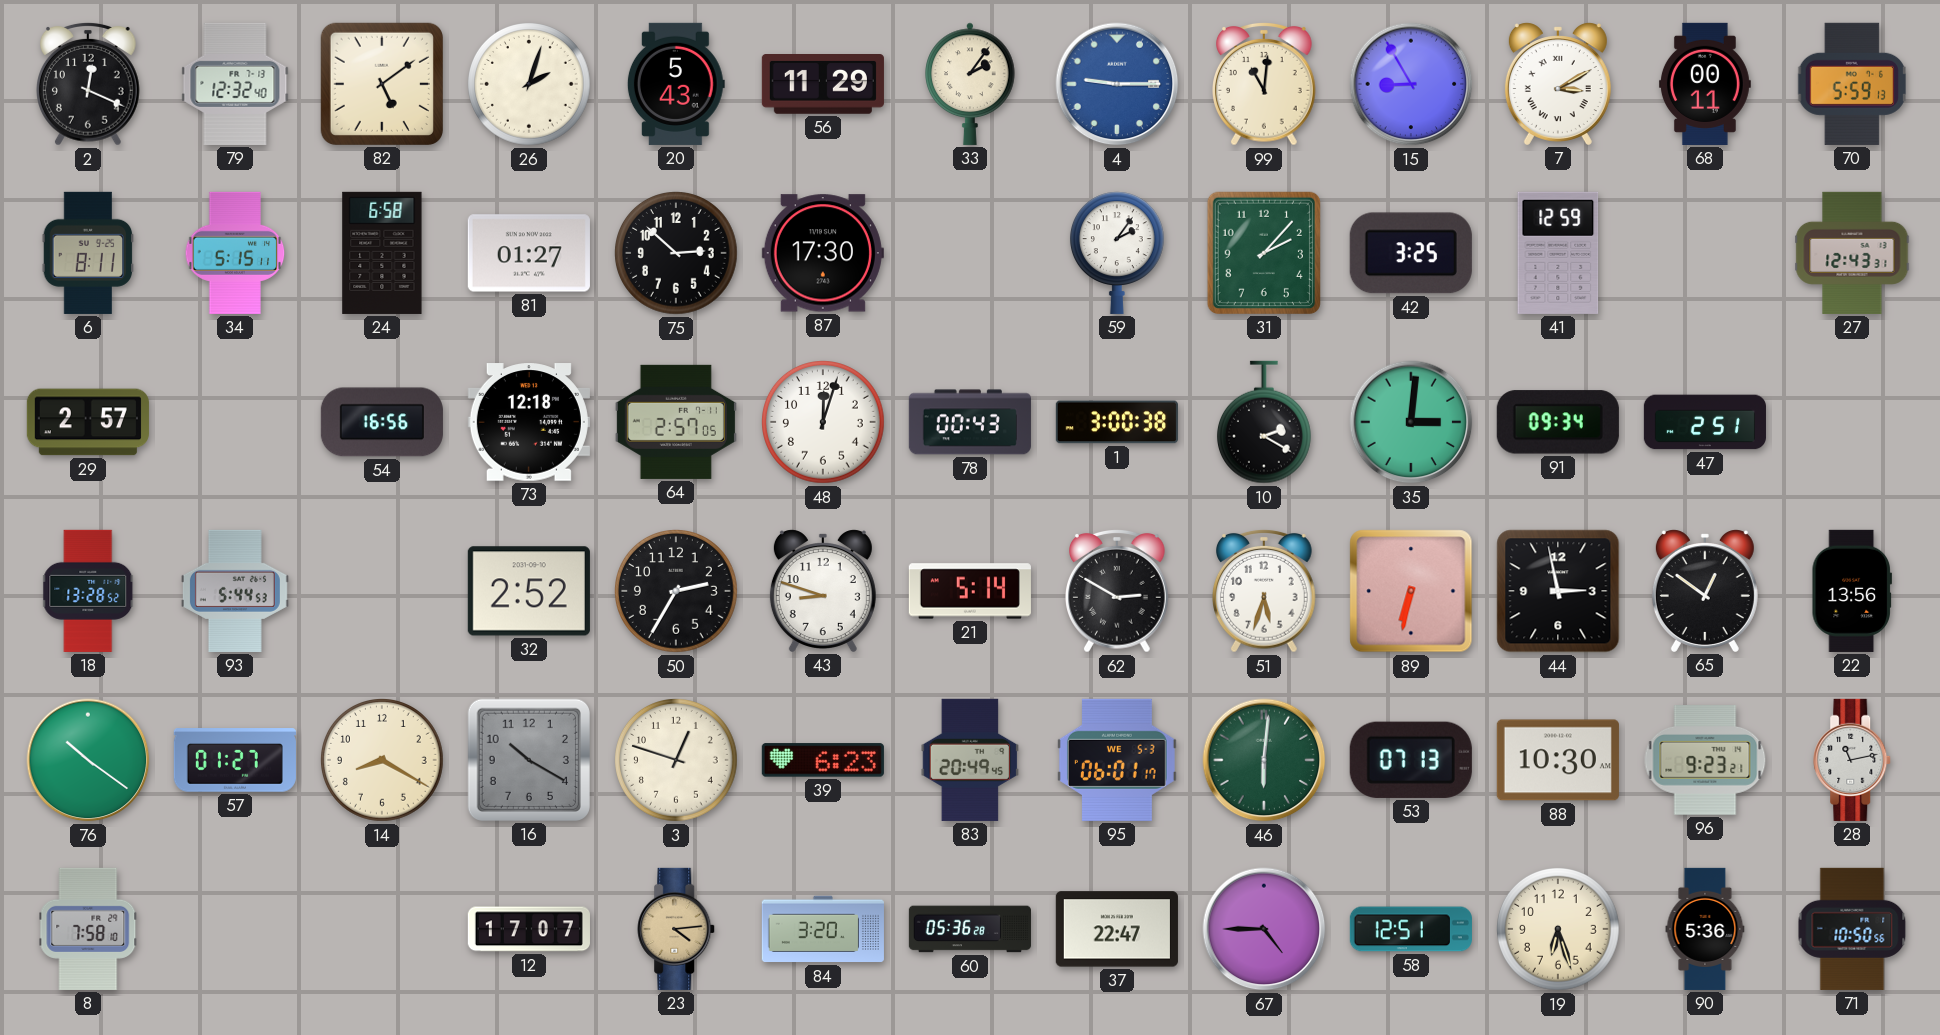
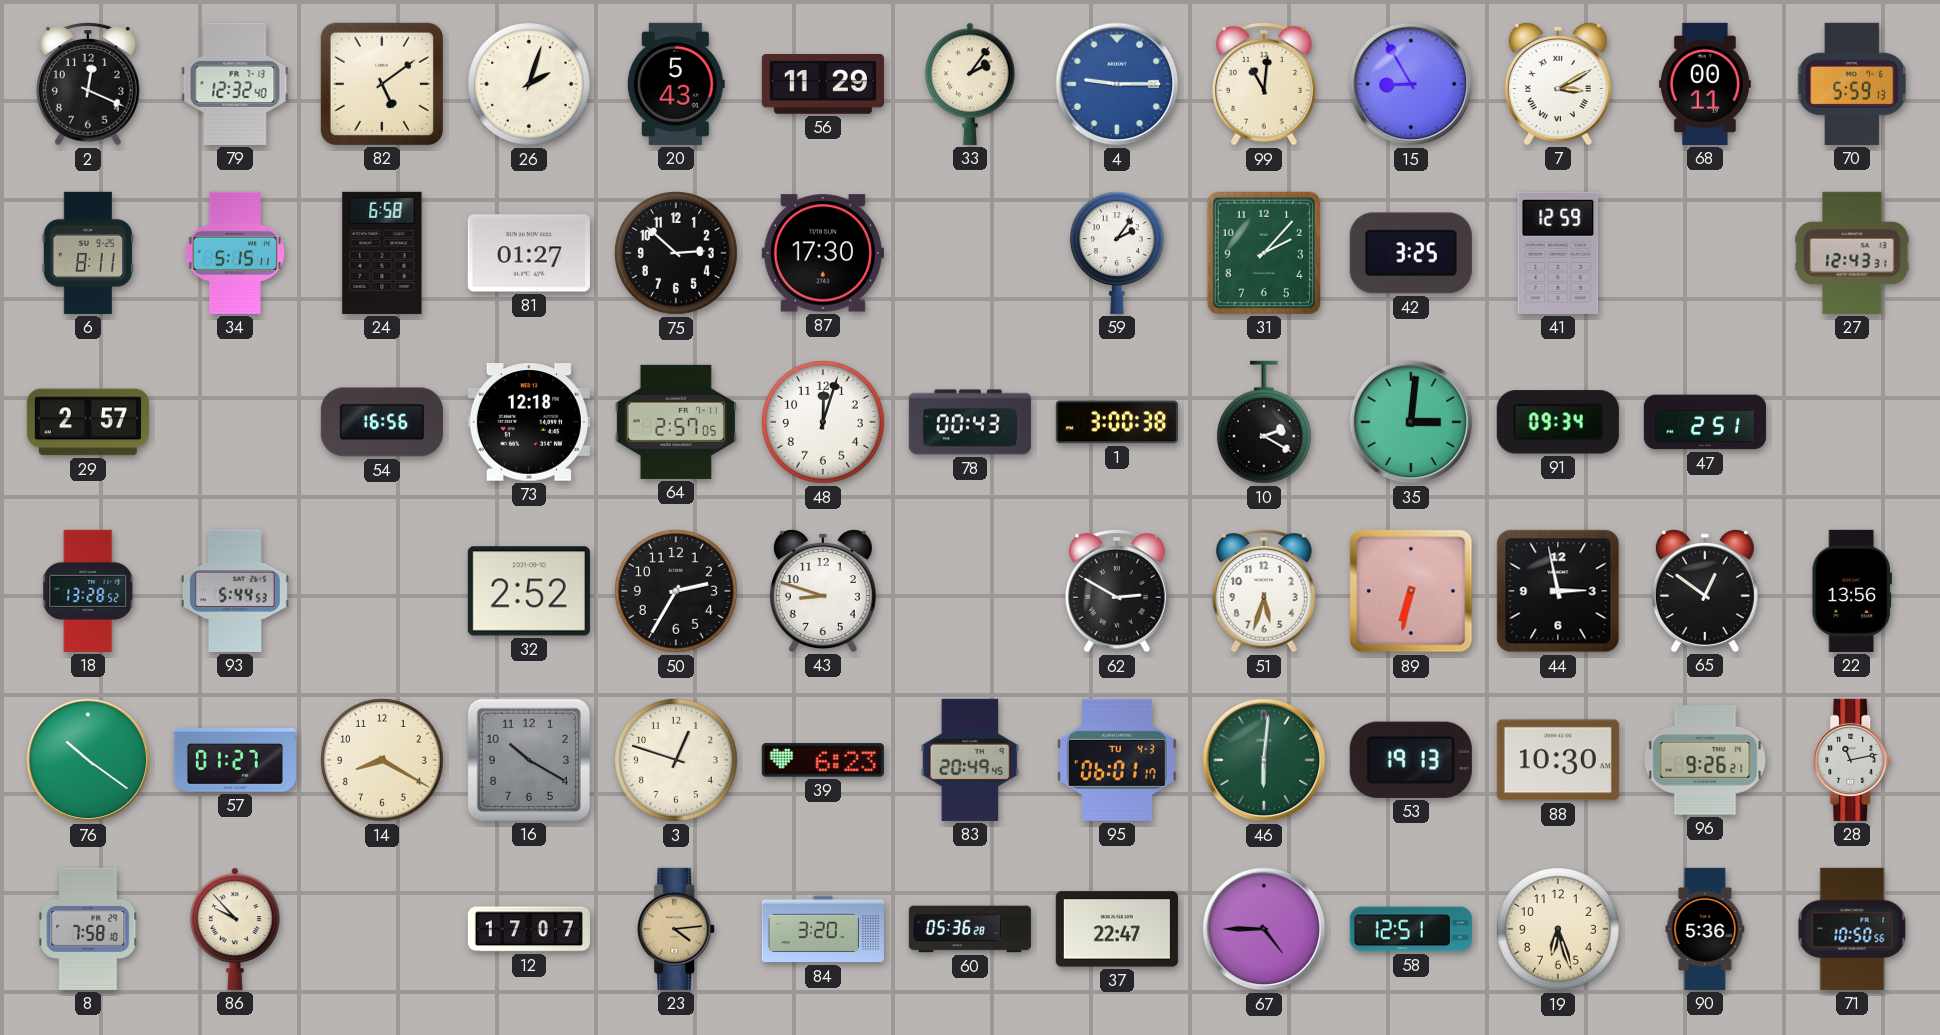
21: 5:14 -> none (970, 591)
95 date: WE 5-3 -> TU 4-3 (1117, 760)
53: 07:13 -> 19:13 (1411, 760)
96: 9:23 -> 9:26 (1705, 761)
86: none -> 9:53 (235, 929)
